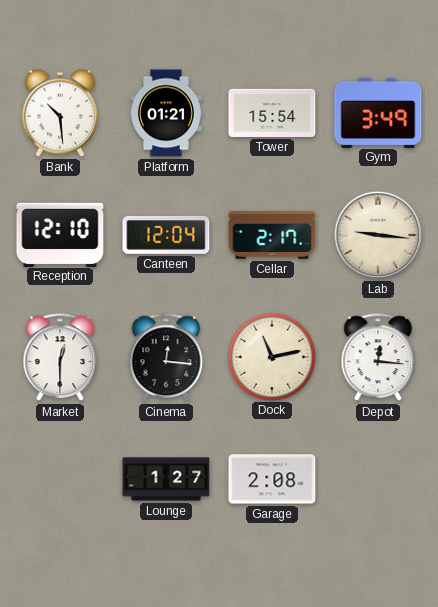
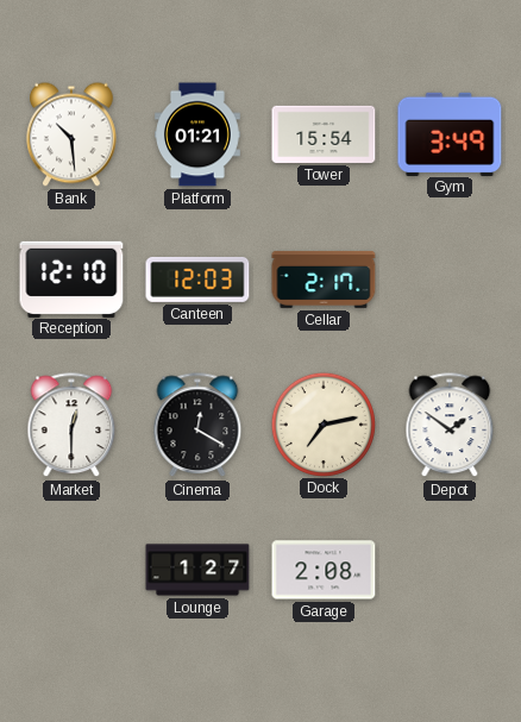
Canteen: 12:04 -> 12:03 (197, 280)
Lab: 9:16 -> none (378, 235)
Cinema: 12:16 -> 12:20 (197, 426)
Dock: 11:13 -> 7:13 (322, 423)
Depot: 12:16 -> 1:51 (450, 426)
